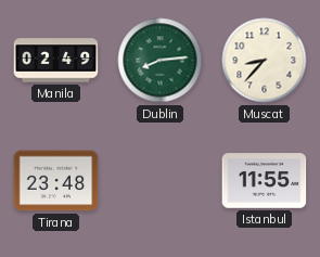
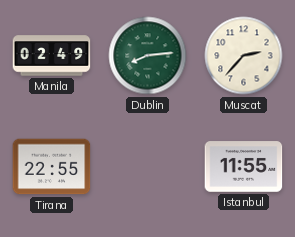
Muscat: 8:37 -> 2:37 (244, 56)
Tirana: 23:48 -> 22:55 (52, 167)
